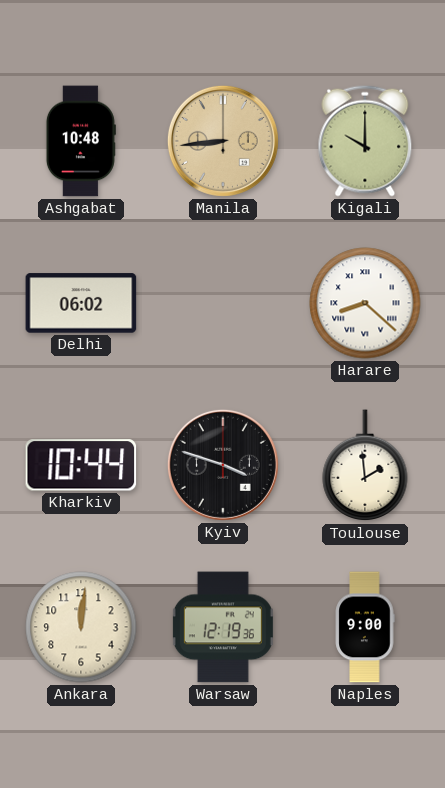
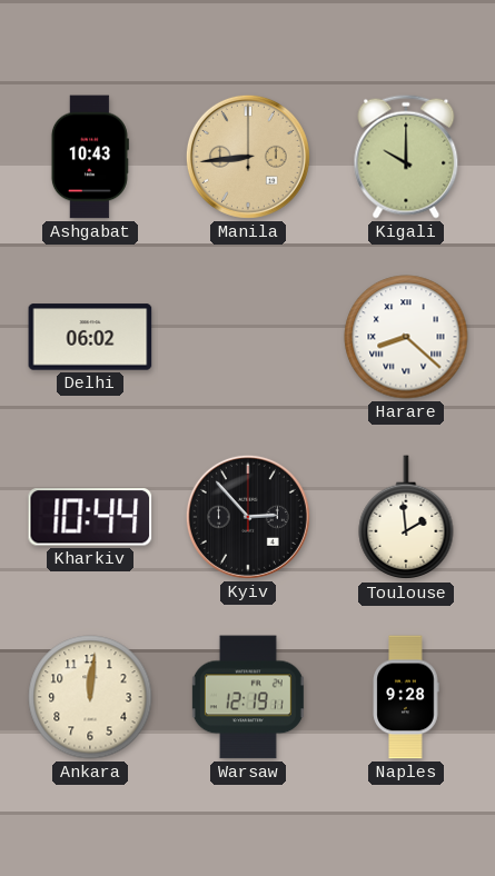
Ashgabat: 10:48 -> 10:43 (90, 157)
Kyiv: 3:48 -> 2:53 (248, 517)
Warsaw: 12:19:36 -> 12:19:11 (248, 697)
Naples: 9:00 -> 9:28 (406, 697)
